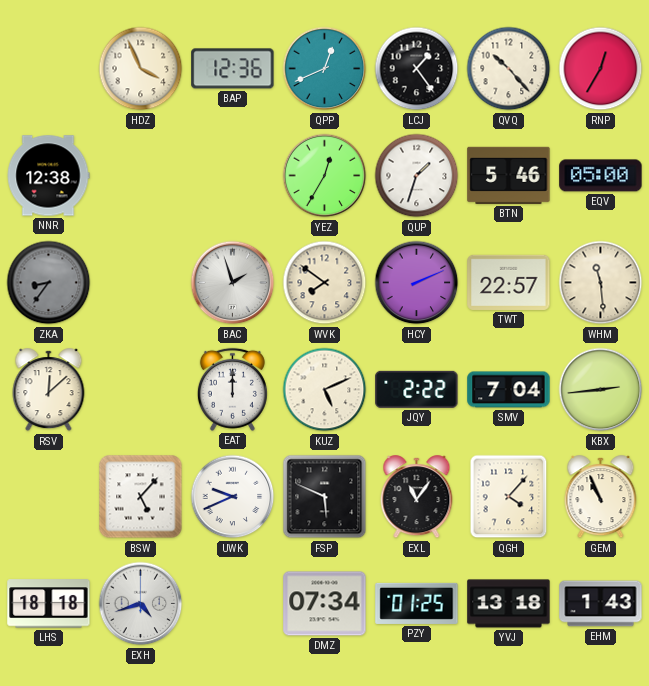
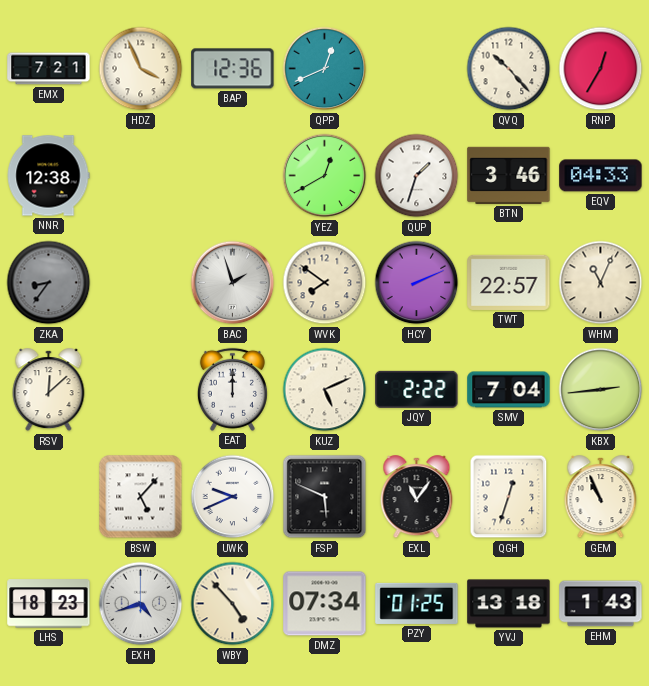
EMX: none -> 7:21 (49, 69)
LCJ: 1:24 -> none (417, 69)
YEZ: 12:35 -> 12:40 (325, 176)
BTN: 5:46 -> 3:46 (509, 175)
EQV: 05:00 -> 04:33 (601, 176)
WHM: 11:29 -> 11:04 (601, 283)
QGH: 4:07 -> 12:33 (509, 497)
LHS: 18:18 -> 18:23 (49, 604)
WBY: none -> 4:53 (233, 604)
